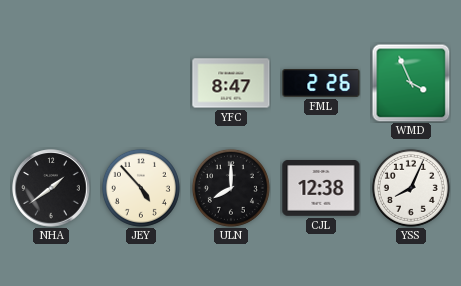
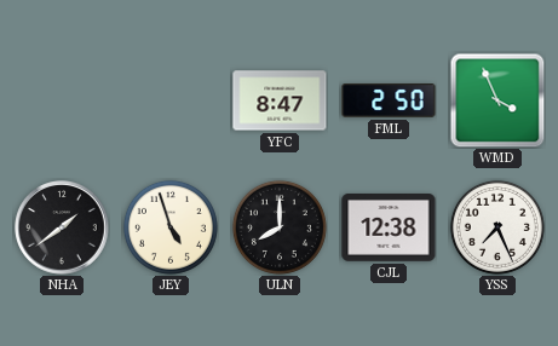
FML: 2:26 -> 2:50 (389, 102)
JEY: 4:53 -> 4:57 (171, 227)
YSS: 8:04 -> 7:26 (497, 227)
